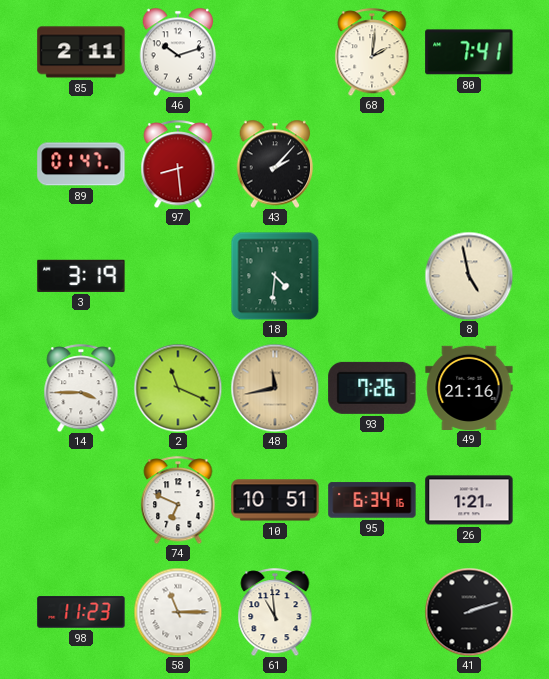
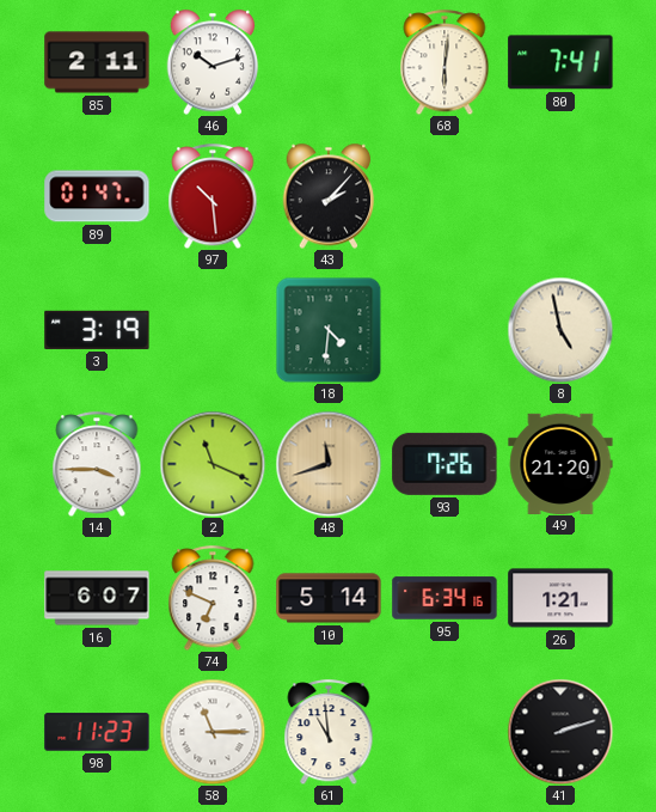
68: 2:01 -> 6:01 (445, 62)
97: 8:29 -> 10:29 (213, 196)
48: 11:43 -> 11:42 (329, 464)
49: 21:16 -> 21:20 (560, 463)
16: none -> 6:07 (97, 598)
10: 10:51 -> 5:14 (329, 598)
